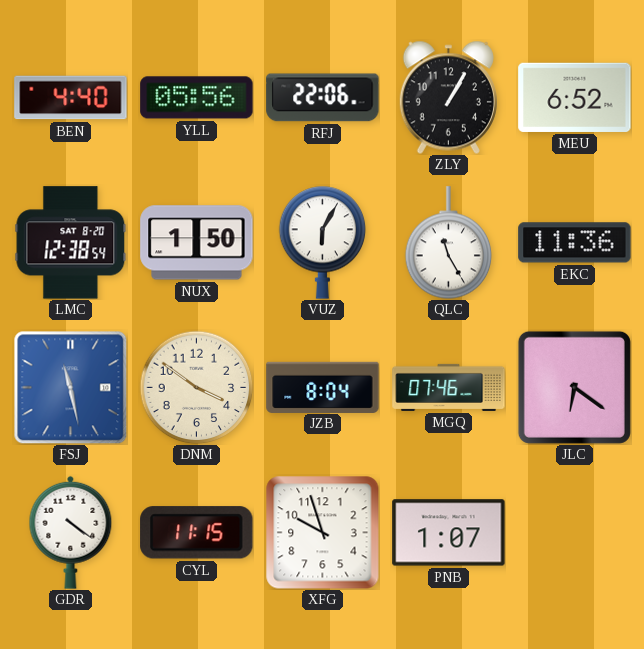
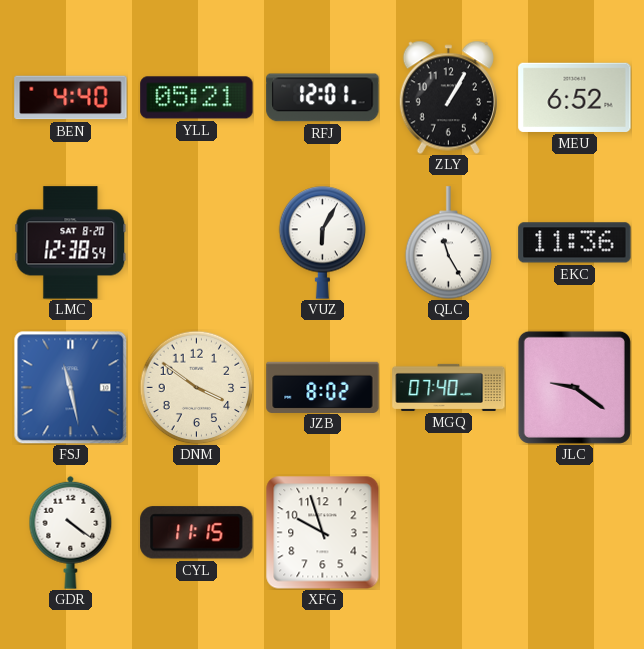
YLL: 05:56 -> 05:21 (197, 98)
RFJ: 22:06 -> 12:01 (323, 98)
NUX: 1:50 -> none (197, 243)
JZB: 8:04 -> 8:02 (323, 387)
MGQ: 07:46 -> 07:40 (449, 387)
JLC: 6:21 -> 9:21 (574, 387)
PNB: 1:07 -> none (449, 533)
